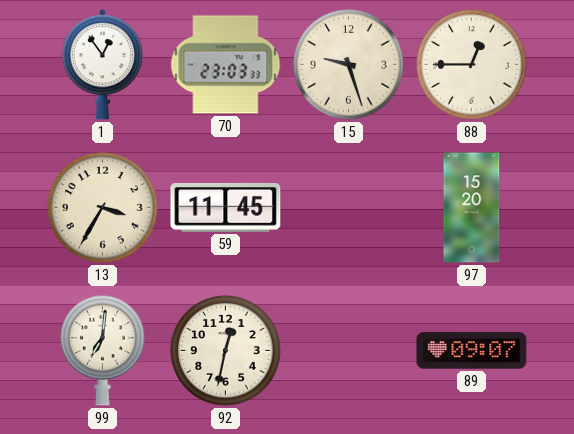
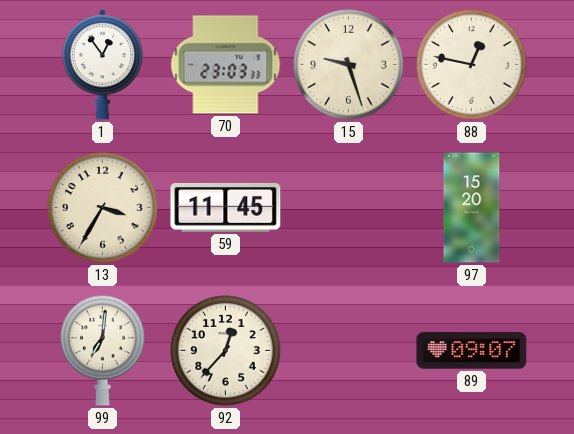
88: 12:45 -> 12:47 (472, 65)
92: 12:32 -> 12:37 (226, 351)
